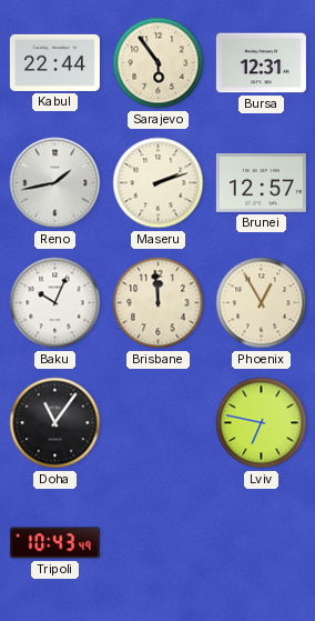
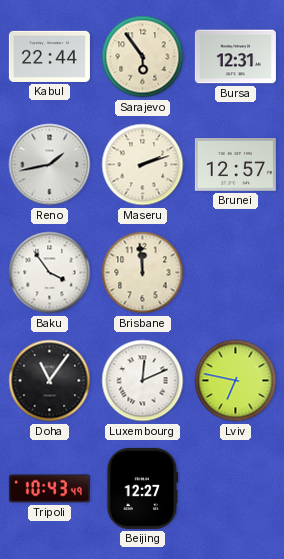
Baku: 10:04 -> 3:54 (50, 273)
Phoenix: 12:55 -> none (262, 303)
Luxembourg: none -> 12:11 (143, 381)
Beijing: none -> 12:27 (143, 488)
